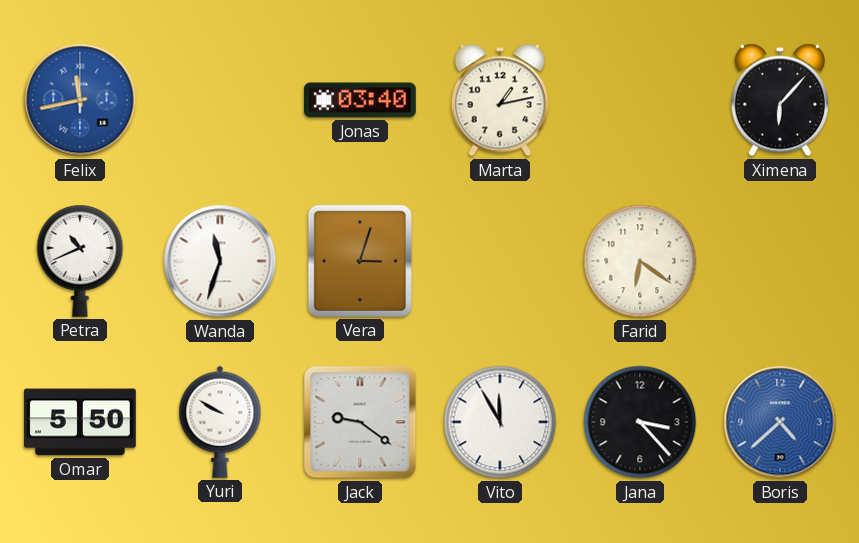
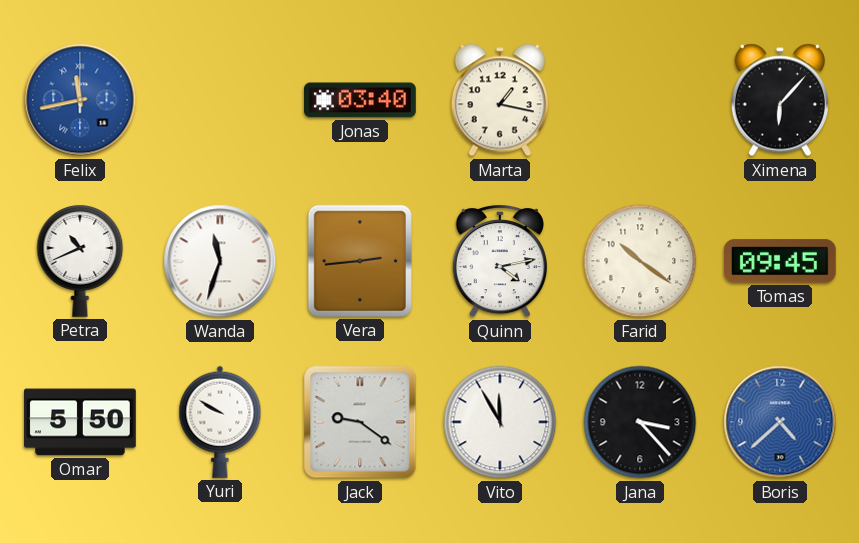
Marta: 1:13 -> 1:17 (500, 100)
Vera: 3:03 -> 2:44 (360, 261)
Quinn: none -> 4:13 (500, 261)
Farid: 6:21 -> 10:21 (640, 261)
Tomas: none -> 09:45 (781, 261)
